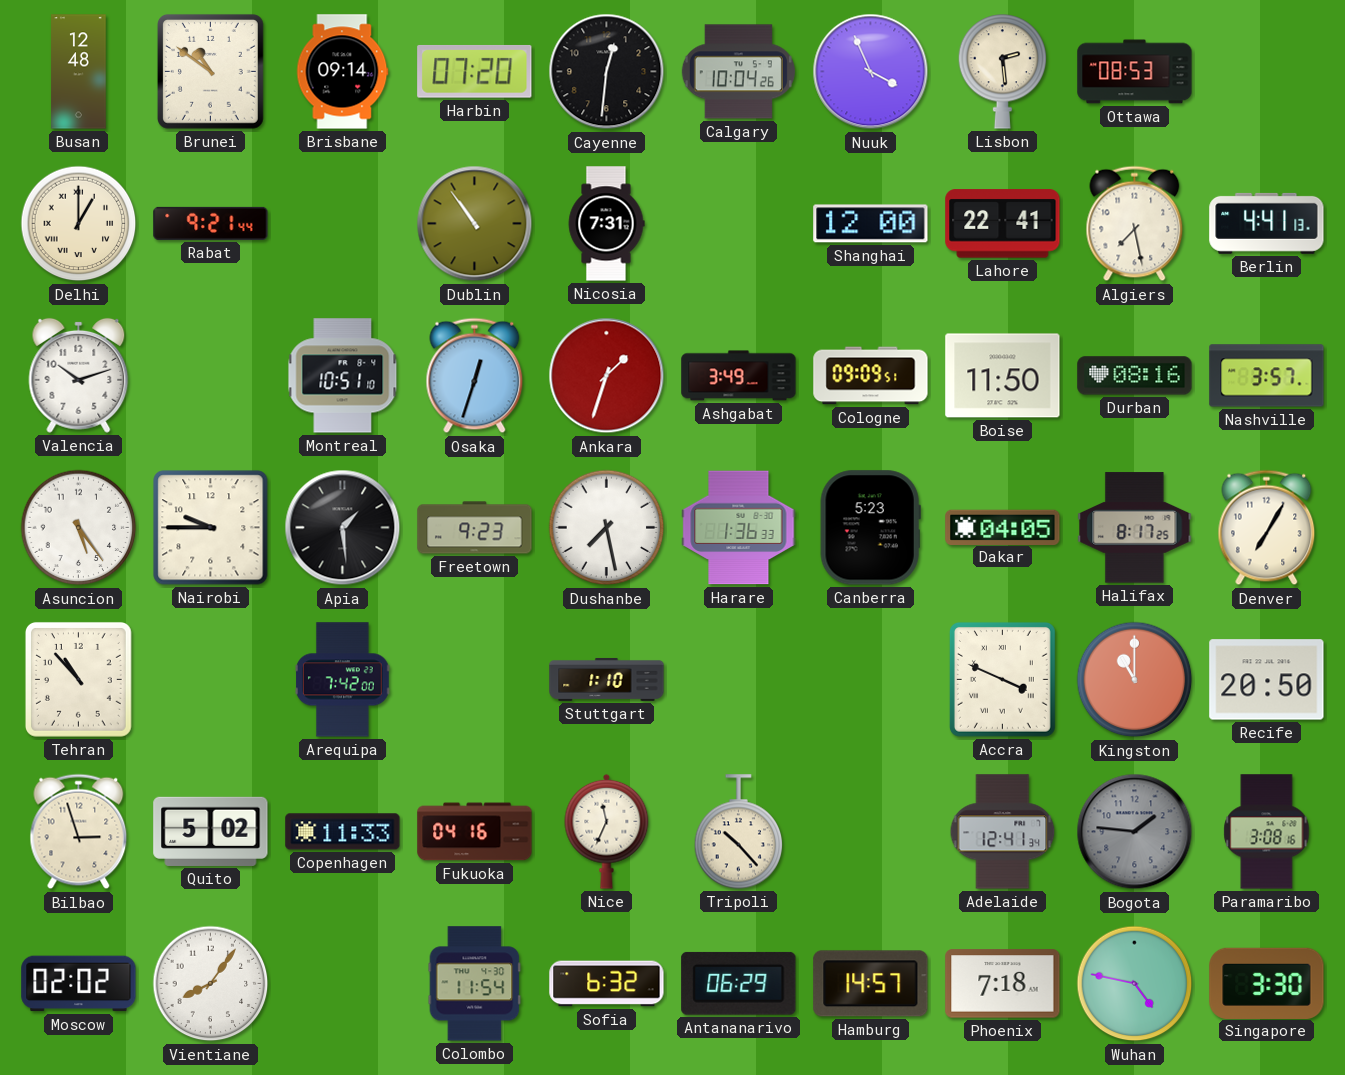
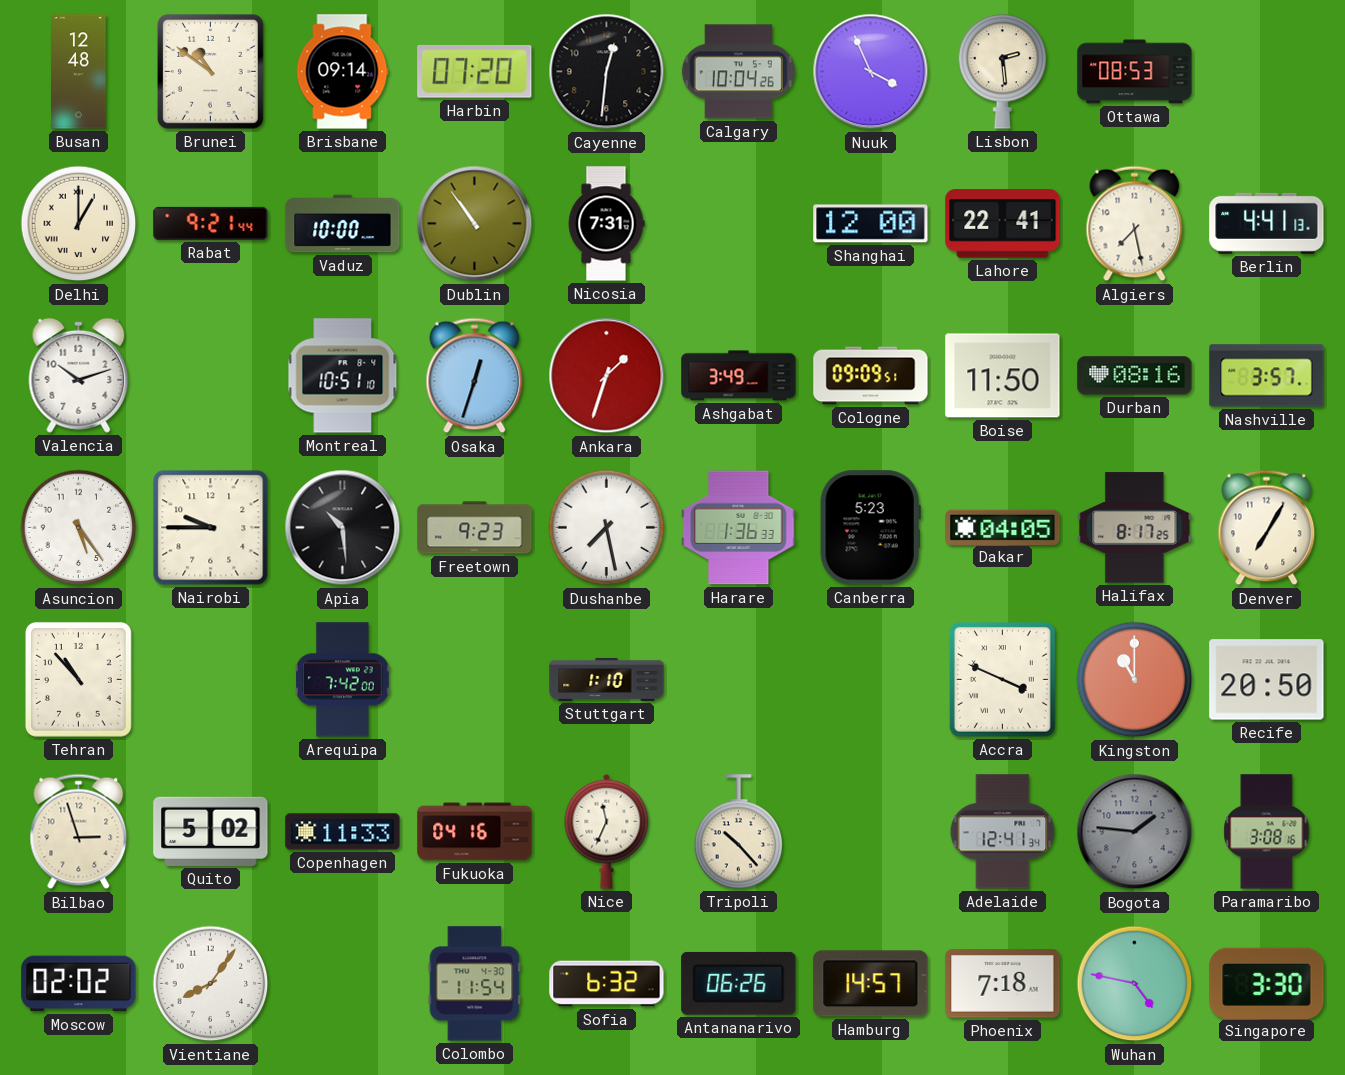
Vaduz: none -> 10:00 (343, 224)
Apia: 1:29 -> 10:29 (343, 528)
Antananarivo: 06:29 -> 06:26 (739, 983)
